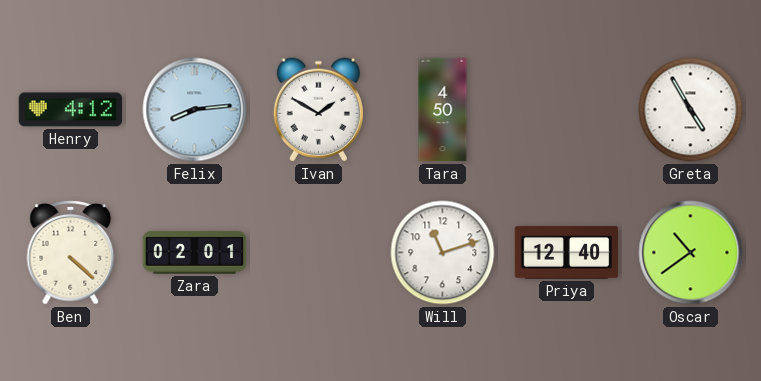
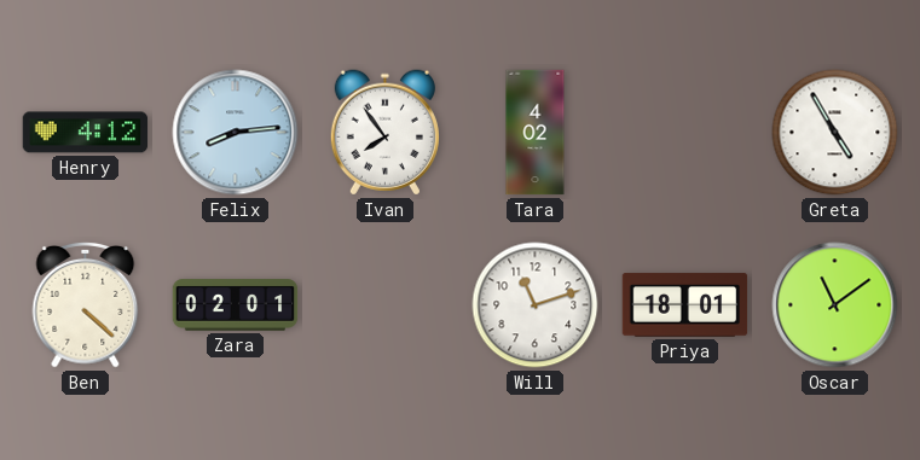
Ivan: 1:50 -> 7:54 (384, 133)
Tara: 4:50 -> 4:02 (536, 133)
Priya: 12:40 -> 18:01 (685, 305)
Oscar: 10:39 -> 11:09 (835, 305)
